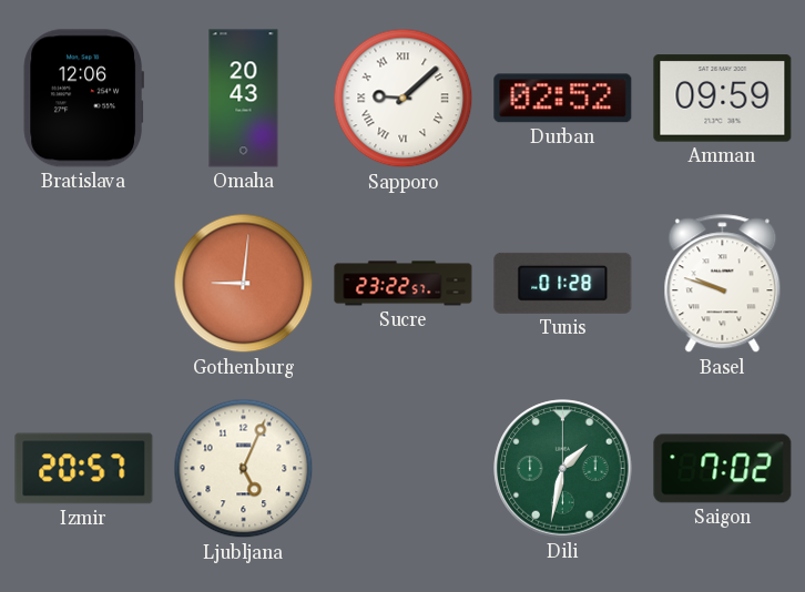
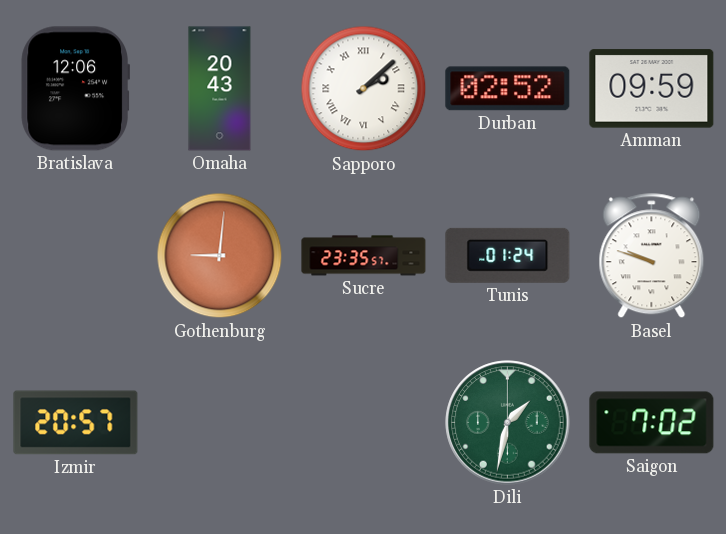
Sapporo: 9:08 -> 2:08 (364, 89)
Sucre: 23:22 -> 23:35 (364, 256)
Tunis: 01:28 -> 01:24 (508, 255)
Ljubljana: 5:04 -> none (244, 469)
